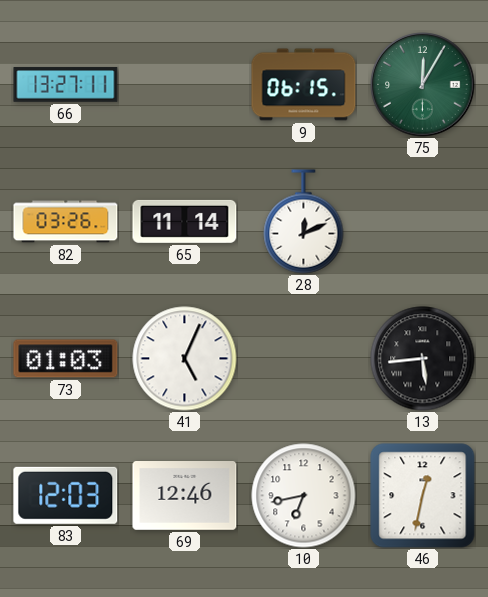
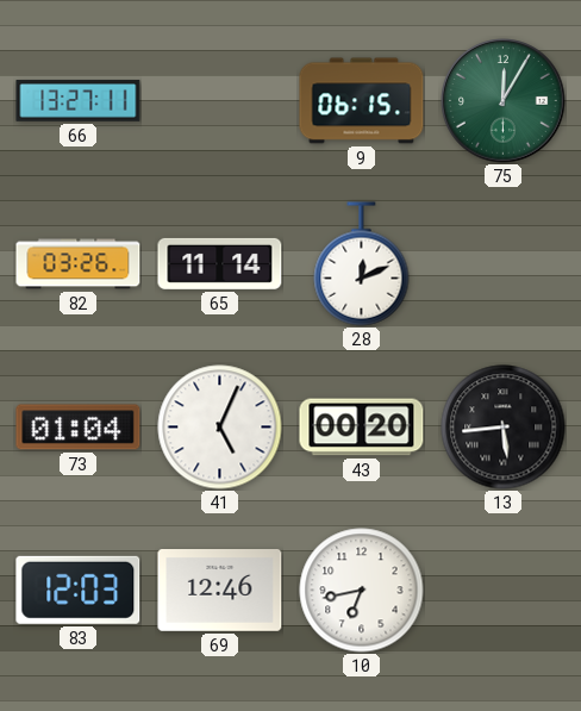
73: 01:03 -> 01:04 (79, 428)
43: none -> 00:20 (362, 428)
46: 12:32 -> none (423, 496)
